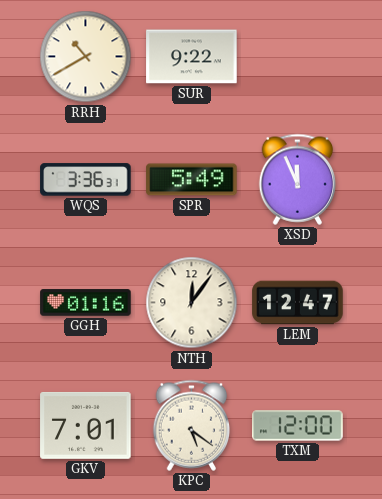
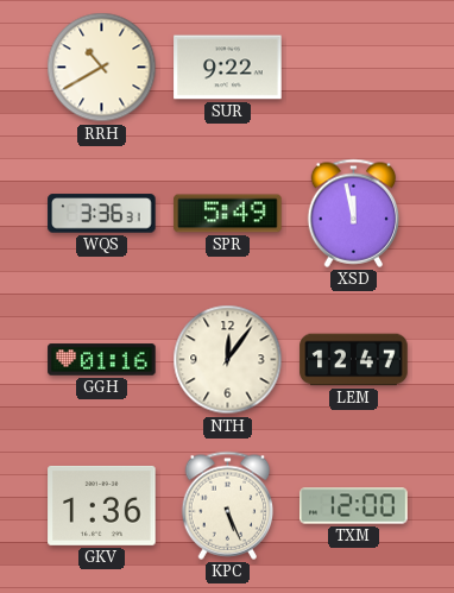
XSD: 11:56 -> 11:58 (354, 213)
GKV: 7:01 -> 1:36 (102, 505)
KPC: 5:21 -> 5:26 (228, 505)
